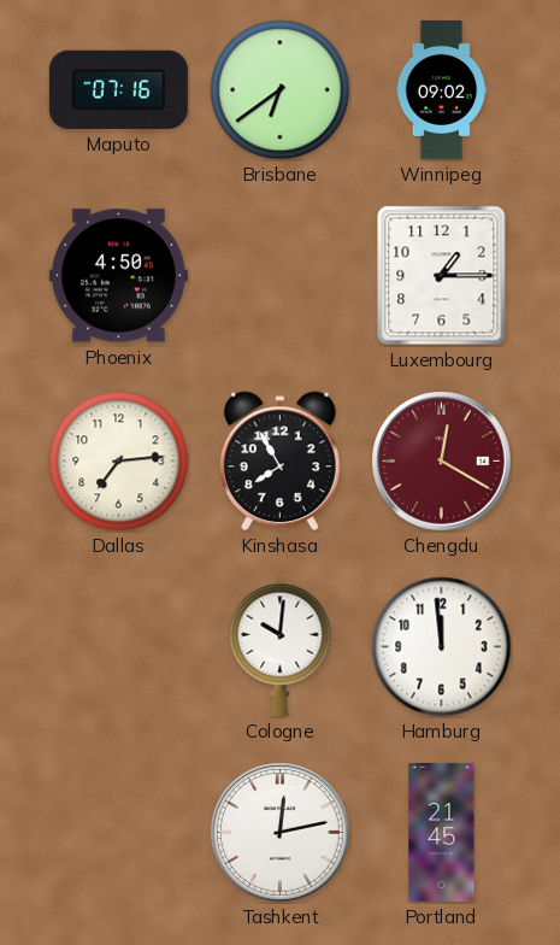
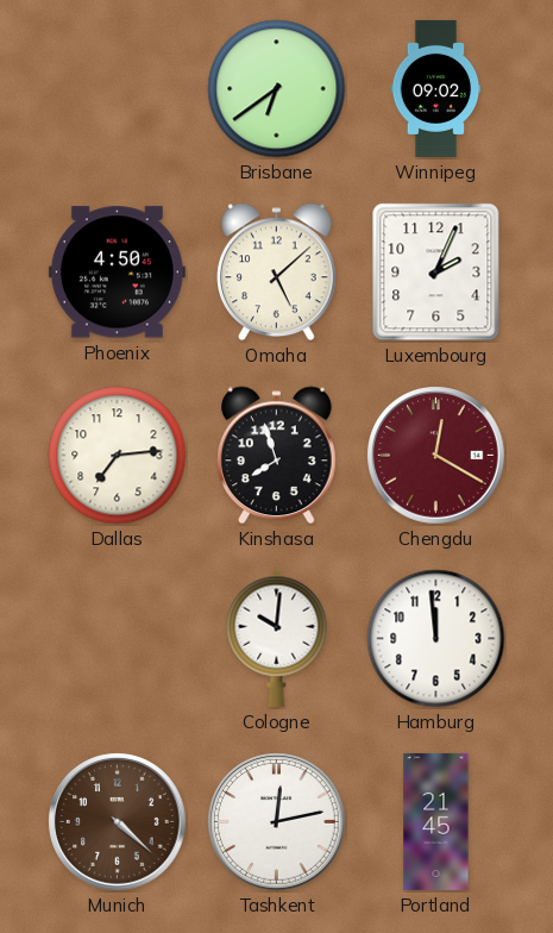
Maputo: 07:16 -> none (118, 89)
Omaha: none -> 5:08 (277, 273)
Luxembourg: 1:15 -> 2:04 (436, 273)
Kinshasa: 7:55 -> 7:57 (277, 456)
Munich: none -> 4:22 (118, 822)
